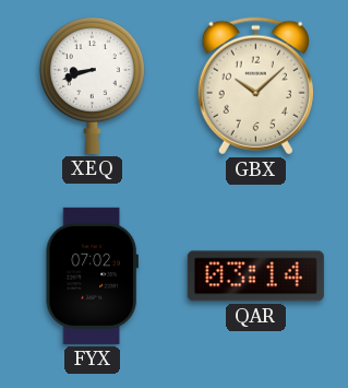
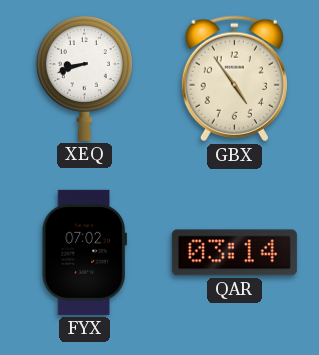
GBX: 10:08 -> 4:54 (234, 79)
